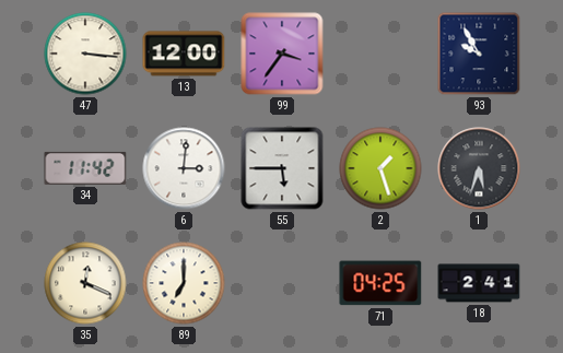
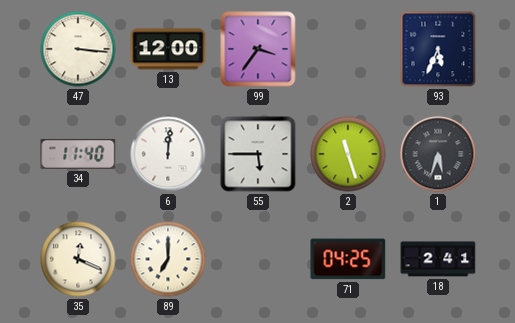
93: 9:55 -> 5:34 (438, 49)
34: 11:42 -> 11:40 (78, 154)
6: 3:01 -> 12:01 (168, 154)
2: 1:27 -> 11:27 (348, 154)
